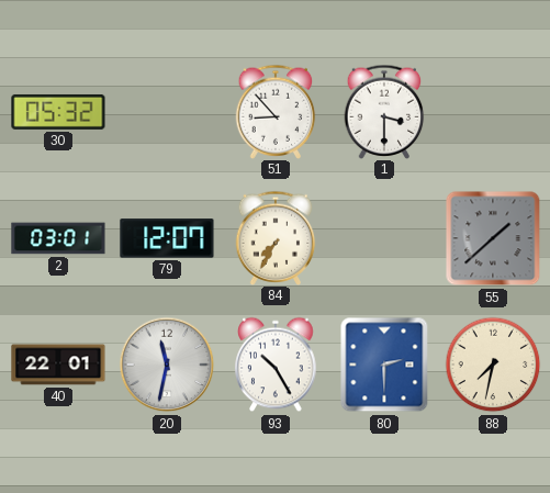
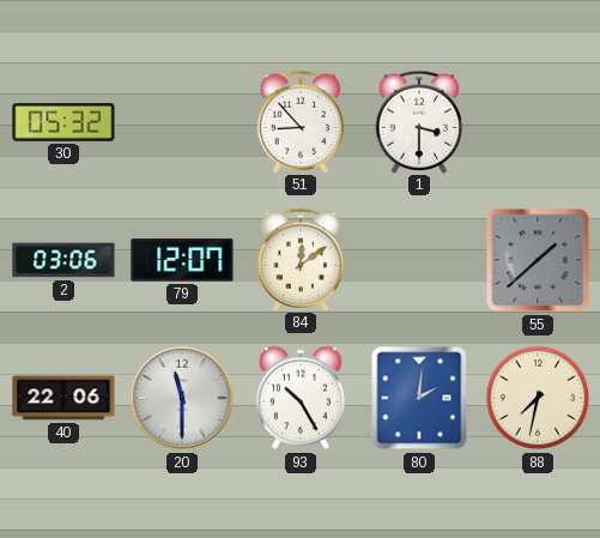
2: 03:01 -> 03:06 (63, 260)
84: 7:35 -> 12:09 (301, 259)
40: 22:01 -> 22:06 (63, 398)
20: 11:32 -> 11:30 (182, 398)
80: 2:30 -> 2:01 (419, 398)
